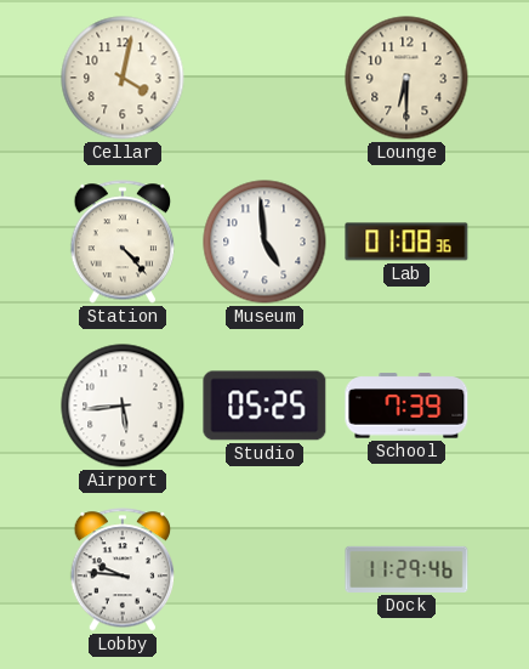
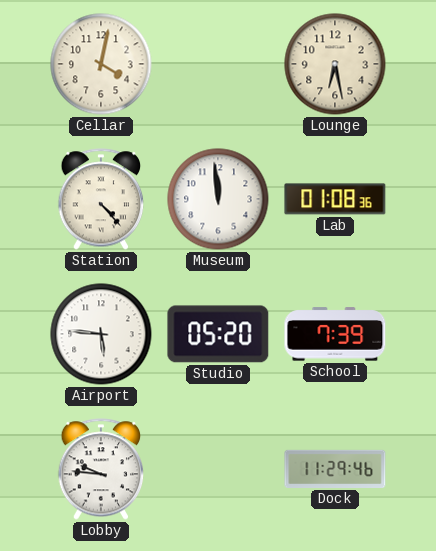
Lounge: 6:30 -> 6:28 (335, 64)
Museum: 4:59 -> 11:59 (218, 199)
Airport: 5:44 -> 5:46 (101, 334)
Studio: 05:25 -> 05:20 (218, 334)
